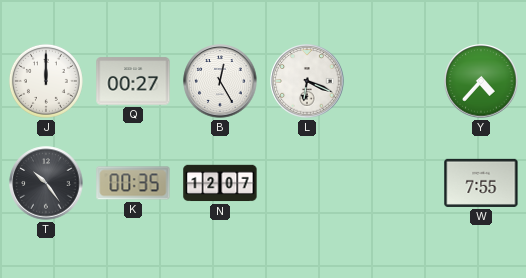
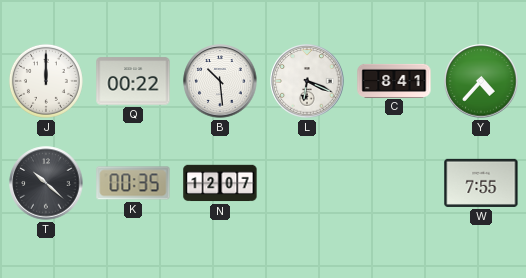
Q: 00:27 -> 00:22 (133, 81)
B: 12:25 -> 10:29 (220, 81)
C: none -> 8:41 (394, 80)
T: 10:24 -> 10:22 (46, 183)
